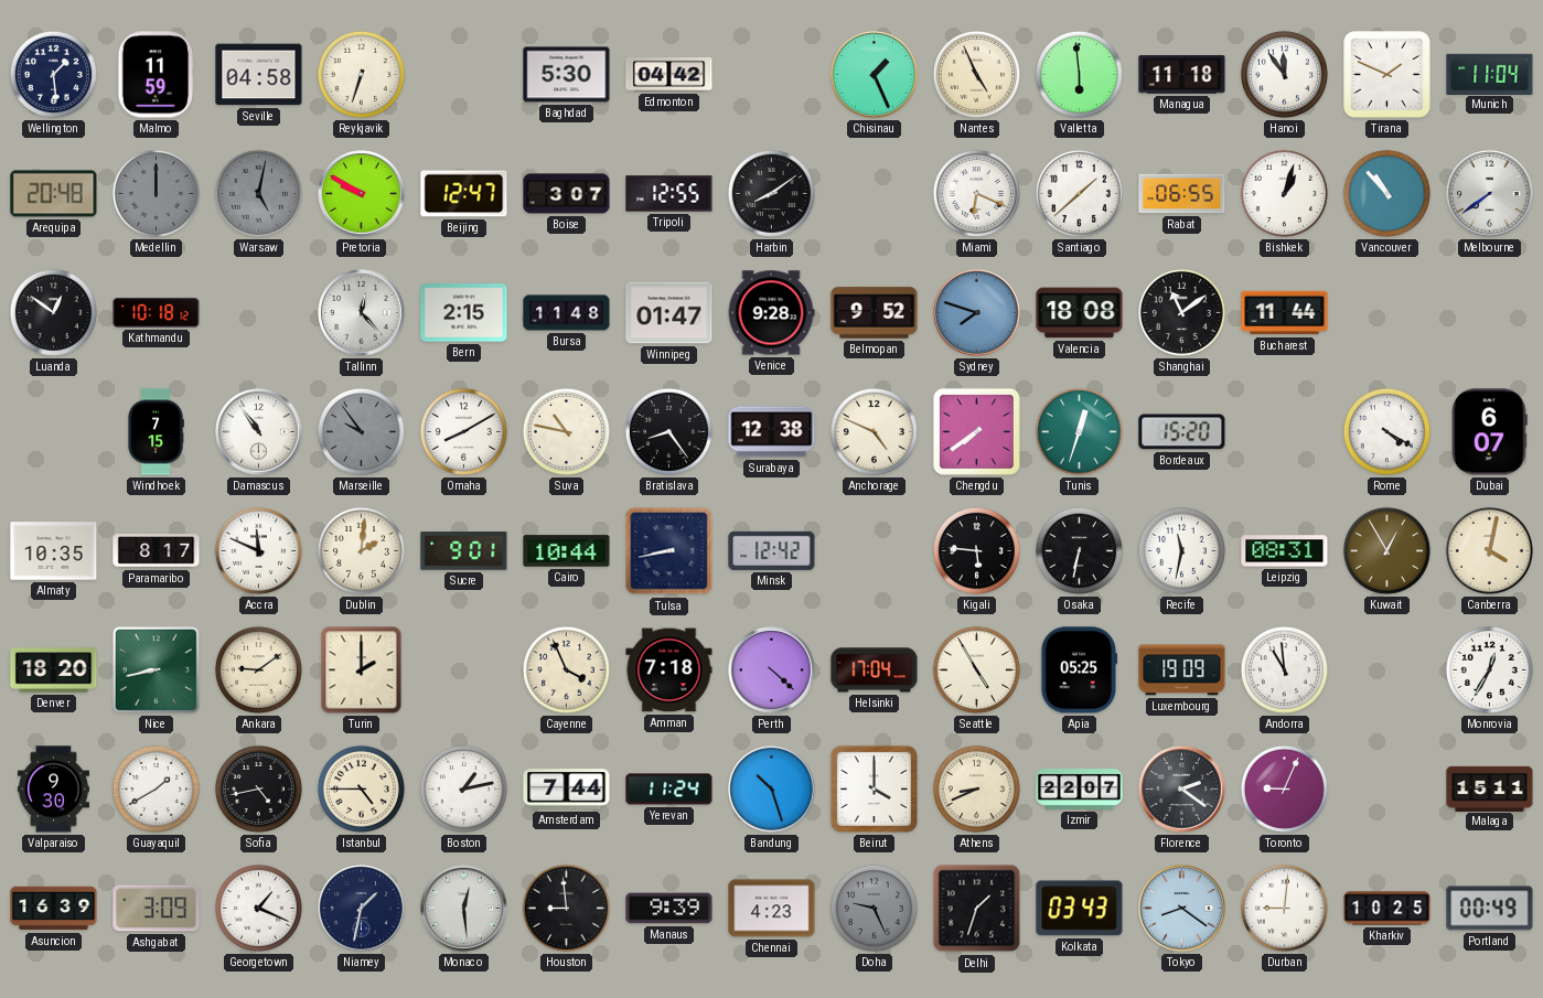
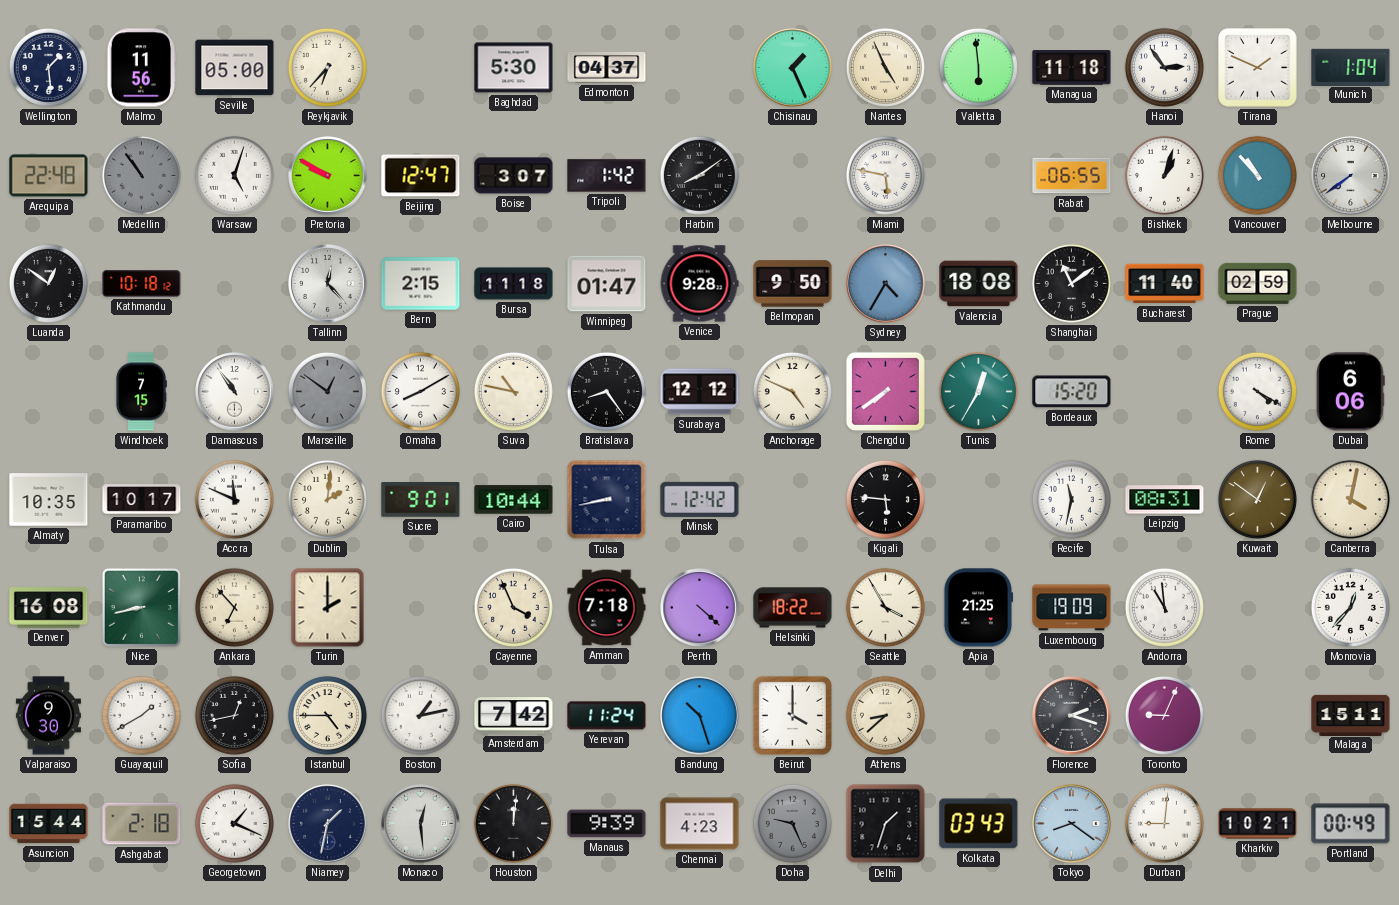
Malmo: 11:59 -> 11:56 (142, 68)
Seville: 04:58 -> 05:00 (235, 68)
Reykjavik: 6:33 -> 6:37 (327, 67)
Edmonton: 04:42 -> 04:37 (607, 67)
Hanoi: 11:54 -> 2:54 (1164, 67)
Munich: 11:04 -> 1:04 (1351, 67)
Arequipa: 20:48 -> 22:48 (49, 176)
Medellin: 12:00 -> 10:54 (141, 175)
Warsaw: 5:02 -> 5:03 (234, 175)
Warsaw dial: grey -> white (234, 175)
Tripoli: 12:55 -> 1:42 (607, 176)
Miami: 6:19 -> 5:47 (885, 175)
Santiago: 1:38 -> none (1079, 193)
Bursa: 11:48 -> 11:18 (514, 284)
Belmopan: 9:52 -> 9:50 (793, 284)
Sydney: 7:48 -> 4:35 (886, 284)
Bucharest: 11:44 -> 11:40 (1165, 284)
Prague: none -> 02:59 (1258, 283)
Marseille: 9:54 -> 12:51 (327, 391)
Surabaya: 12:38 -> 12:12 (700, 392)
Tunis: 12:33 -> 12:35 (978, 391)
Dubai: 6:07 -> 6:06 (1351, 392)
Paramaribo: 8:17 -> 10:17 (142, 500)
Osaka: 6:32 -> none (1079, 550)
Kuwait: 12:55 -> 12:51 (1257, 499)
Denver: 18:20 -> 16:08 (49, 608)
Ankara: 9:09 -> 6:53 (234, 607)
Helsinki: 17:04 -> 18:22 (793, 608)
Seattle: 4:55 -> 3:55 (885, 607)
Apia: 05:25 -> 21:25 (979, 608)
Monrovia: 12:35 -> 12:37 (1350, 607)
Sofia: 4:43 -> 12:43 (234, 715)
Amsterdam: 7:44 -> 7:42 (514, 716)
Athens: 8:41 -> 8:38 (885, 715)
Izmir: 22:07 -> none (1080, 790)
Florence: 2:21 -> 2:18 (1072, 716)
Asuncion: 16:39 -> 15:44 (49, 824)
Ashgabat: 3:09 -> 2:18 (142, 824)
Houston: 8:59 -> 12:01 (513, 823)
Kharkiv: 10:25 -> 10:21 (1258, 824)
